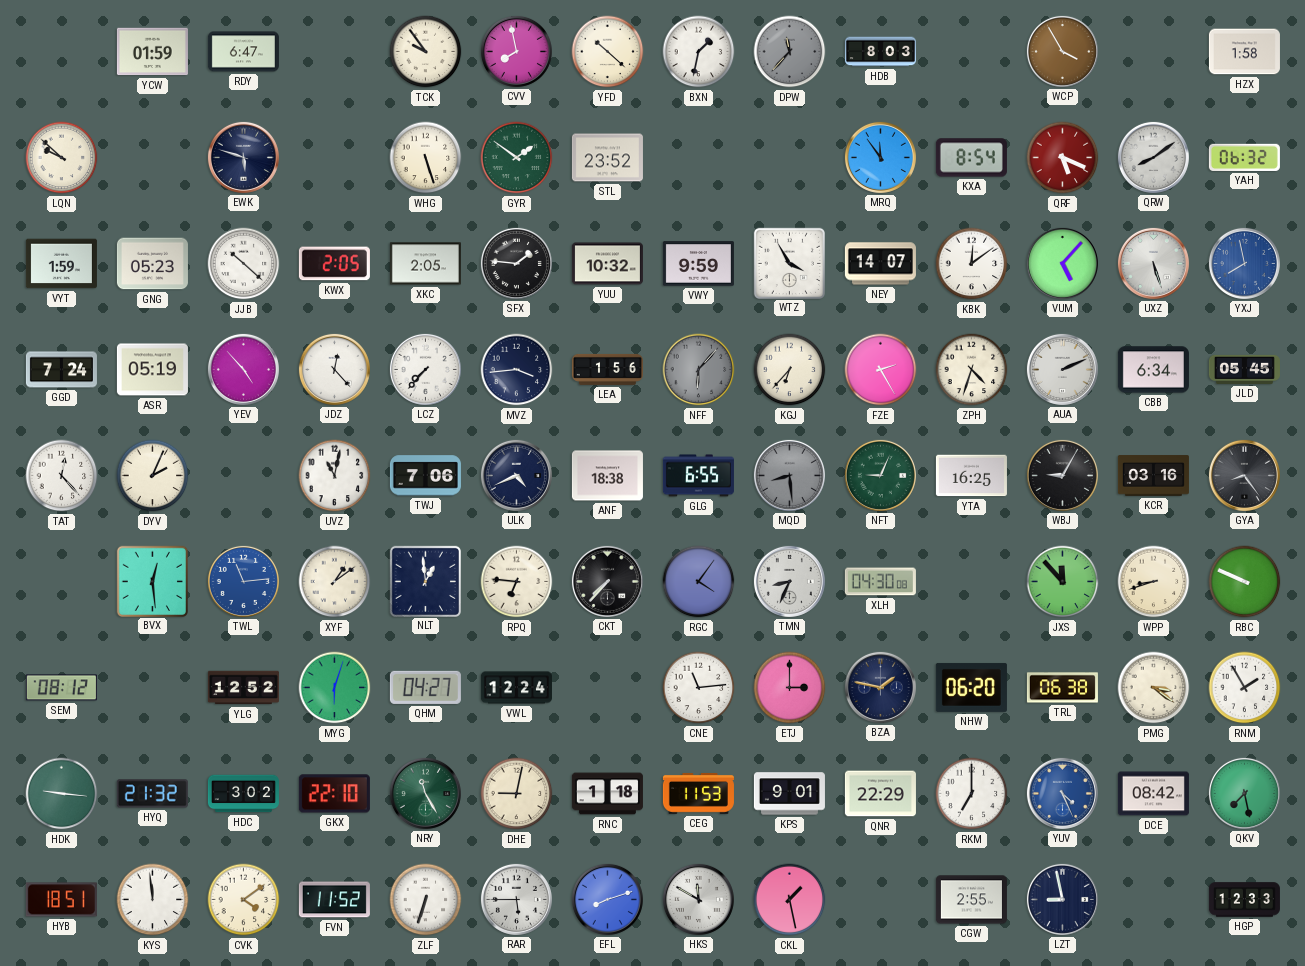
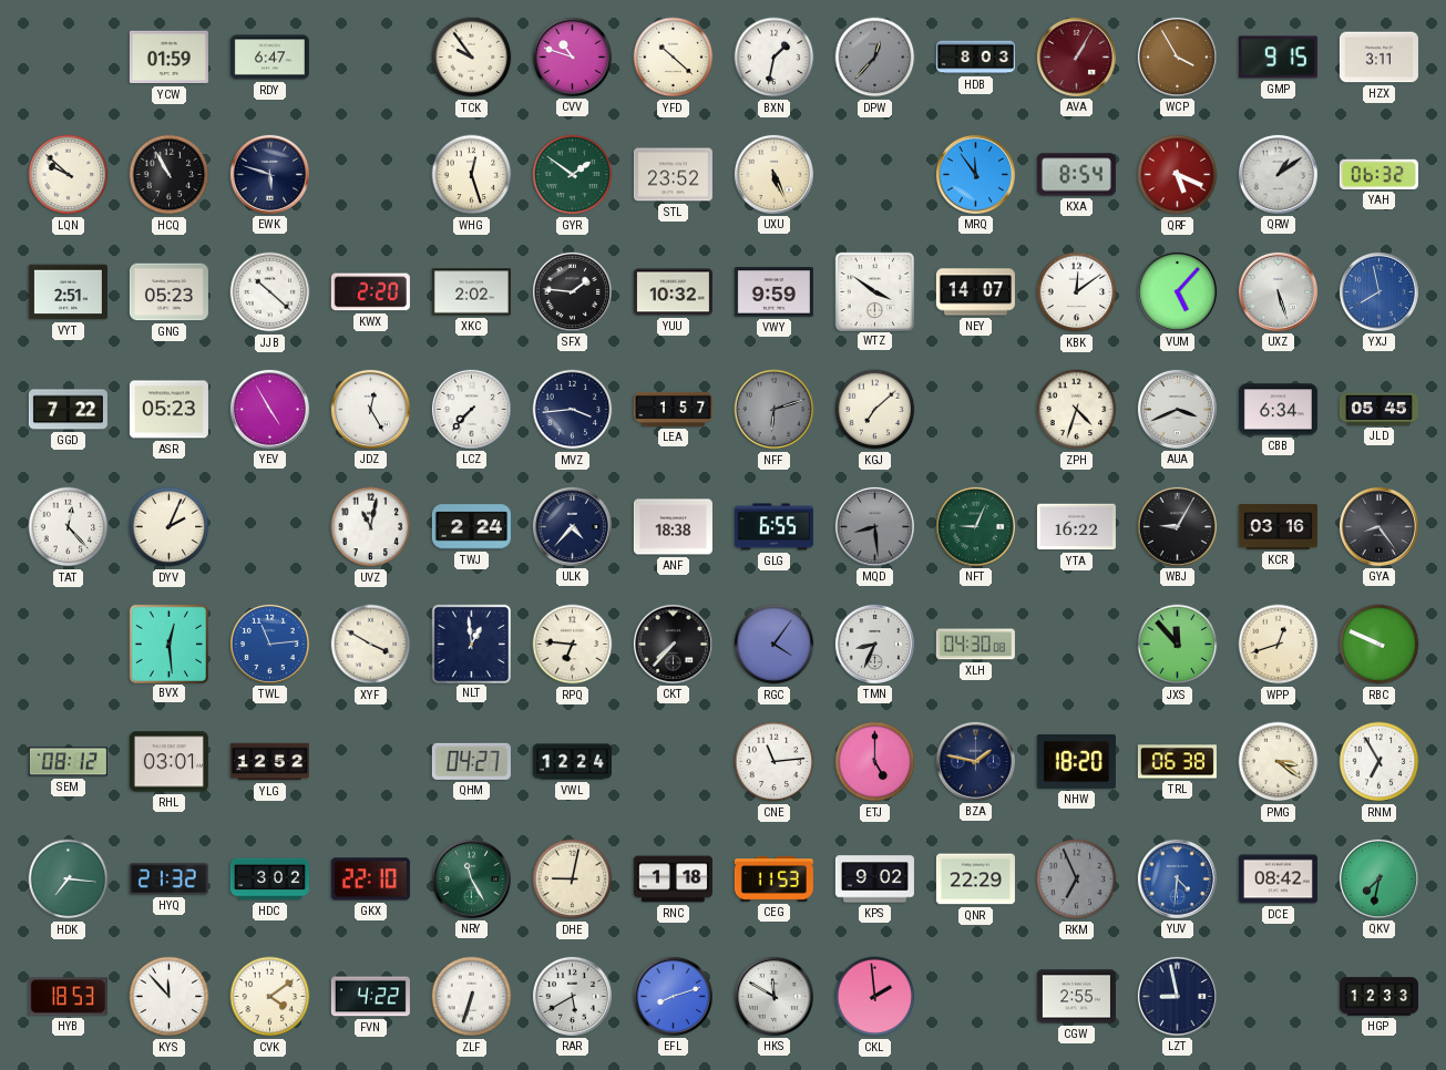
CVV: 7:58 -> 10:48 (572, 56)
DPW: 11:37 -> 12:37 (875, 58)
AVA: none -> 1:05 (1076, 56)
GMP: none -> 9:15 (1278, 58)
HZX: 1:58 -> 3:11 (1378, 58)
HCQ: none -> 10:55 (170, 175)
WHG: 5:27 -> 12:27 (472, 175)
UXU: none -> 5:26 (773, 174)
QRW: 8:09 -> 1:09 (1278, 174)
VYT: 1:59 -> 2:51 (68, 292)
KWX: 2:05 -> 2:20 (370, 292)
XKC: 2:05 -> 2:02 (471, 292)
WTZ: 3:55 -> 3:51 (874, 291)
GGD: 7:24 -> 7:22 (68, 410)
ASR: 05:19 -> 05:23 (168, 410)
YEV: 4:53 -> 4:55 (269, 409)
JDZ: 12:23 -> 12:25 (370, 409)
LEA: 1:56 -> 1:57 (673, 409)
NFF: 6:07 -> 6:12 (775, 410)
KGJ: 6:37 -> 7:08 (875, 410)
FZE: 2:25 -> none (881, 370)
AUA: 2:11 -> 3:41 (1177, 409)
TWJ: 7:06 -> 2:24 (471, 527)
ULK: 4:41 -> 4:37 (572, 526)
YTA: 16:25 -> 16:22 (1076, 527)
XYF: 1:09 -> 3:50 (371, 645)
WPP: 8:42 -> 12:42 (1279, 645)
RHL: none -> 03:01 (168, 762)
MYG: 6:03 -> none (335, 688)
ETJ: 3:00 -> 5:00 (875, 762)
NHW: 06:20 -> 18:20 (1076, 761)
RNM: 1:55 -> 6:55 (1380, 762)
HDK: 9:16 -> 7:16 (69, 879)
KPS: 9:01 -> 9:02 (874, 879)
RKM: 7:00 -> 6:56 (1077, 879)
RKM dial: white -> grey (1077, 879)
YUV: 4:26 -> 4:31 (1177, 878)
QKV: 7:28 -> 7:32 (1378, 878)
HYB: 18:51 -> 18:53 (68, 997)
KYS: 11:59 -> 11:53 (170, 997)
FVN: 11:52 -> 4:22 (370, 997)
RAR: 5:45 -> 5:40 (572, 996)
CKL: 1:28 -> 1:59 (875, 997)
